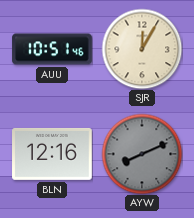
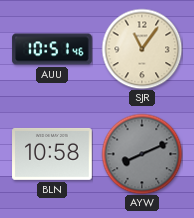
SJR: 12:05 -> 11:06 (142, 49)
BLN: 12:16 -> 10:58 (52, 154)
